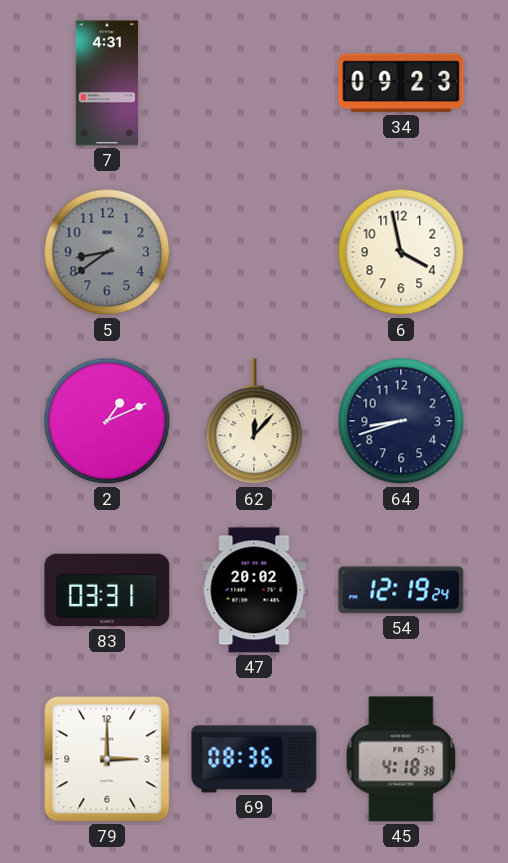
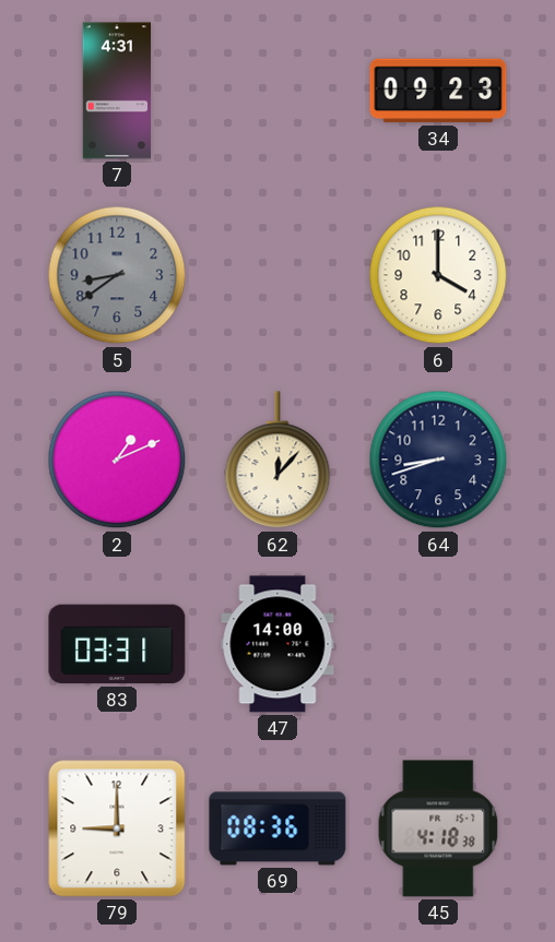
6: 3:58 -> 4:00 (438, 275)
47: 20:02 -> 14:00 (277, 644)
54: 12:19 -> none (401, 590)
79: 3:00 -> 9:00 (117, 828)
